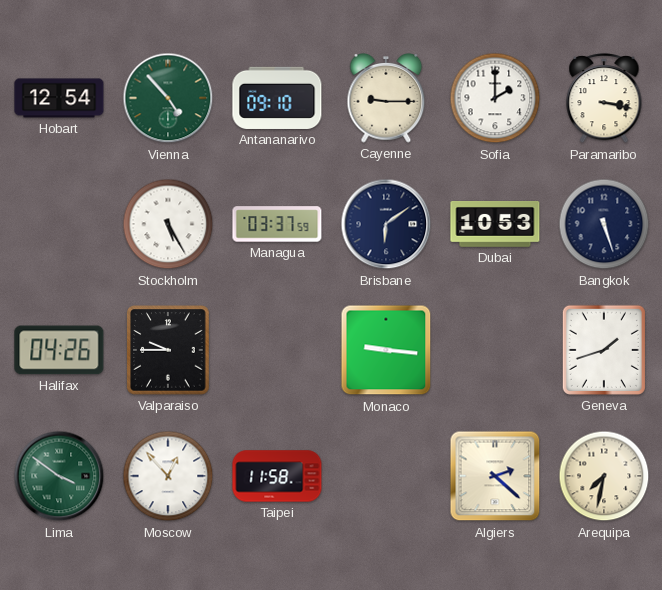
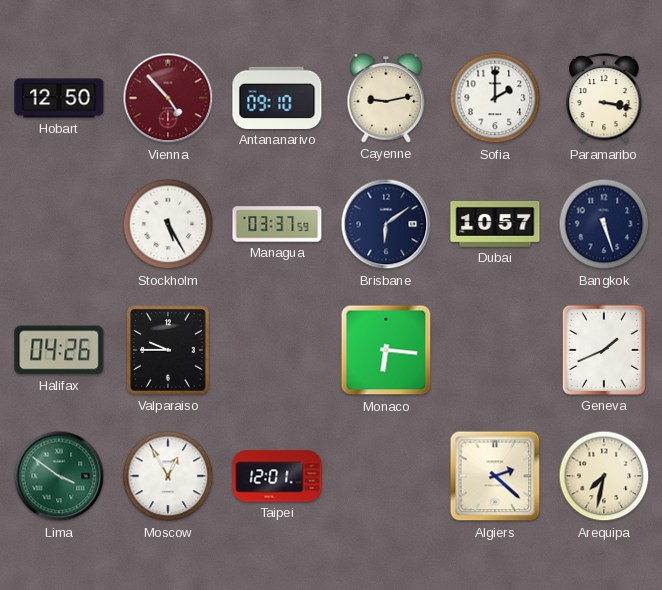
Hobart: 12:54 -> 12:50 (59, 98)
Vienna dial: green -> burgundy (168, 98)
Cayenne: 9:15 -> 9:13 (386, 99)
Dubai: 10:53 -> 10:57 (495, 225)
Monaco: 9:16 -> 6:16 (386, 350)
Geneva: 1:42 -> 1:41 (604, 350)
Moscow: 12:53 -> 12:55 (168, 476)
Taipei: 11:58 -> 12:01 (277, 476)
